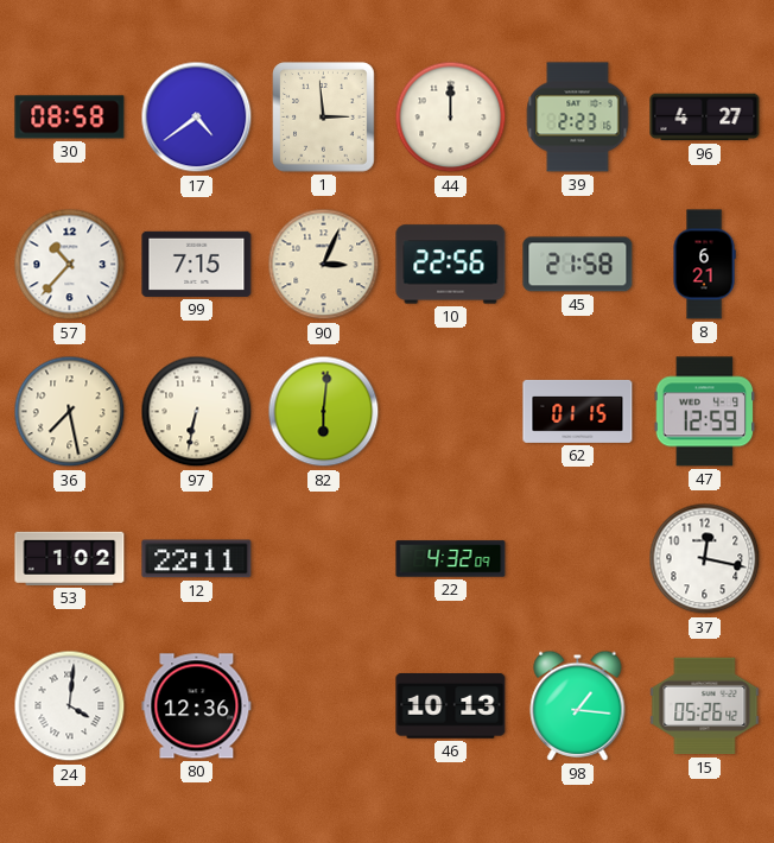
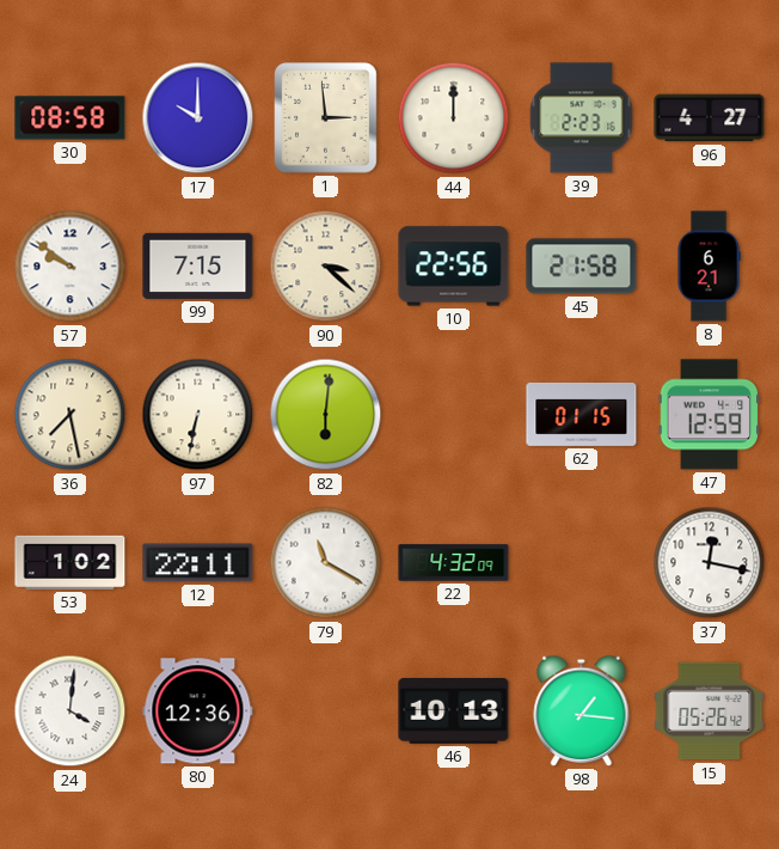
17: 4:39 -> 10:00 (198, 118)
57: 10:37 -> 9:51 (70, 267)
90: 3:04 -> 3:22 (326, 267)
79: none -> 11:20 (326, 563)
